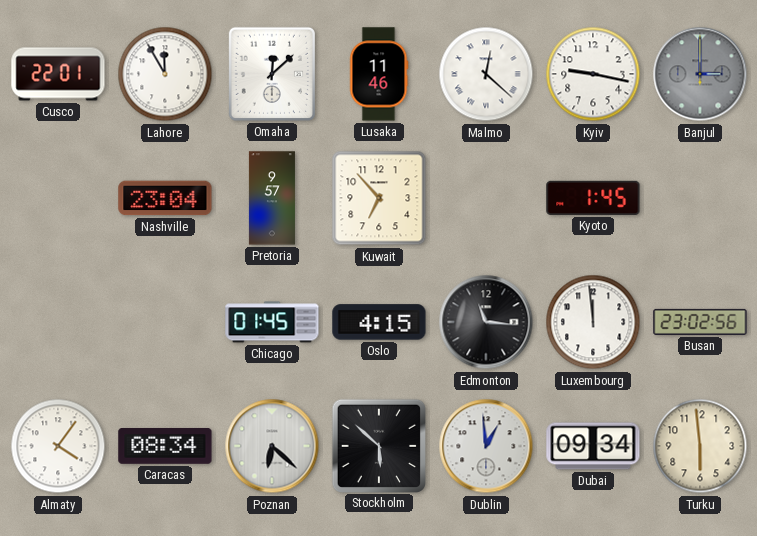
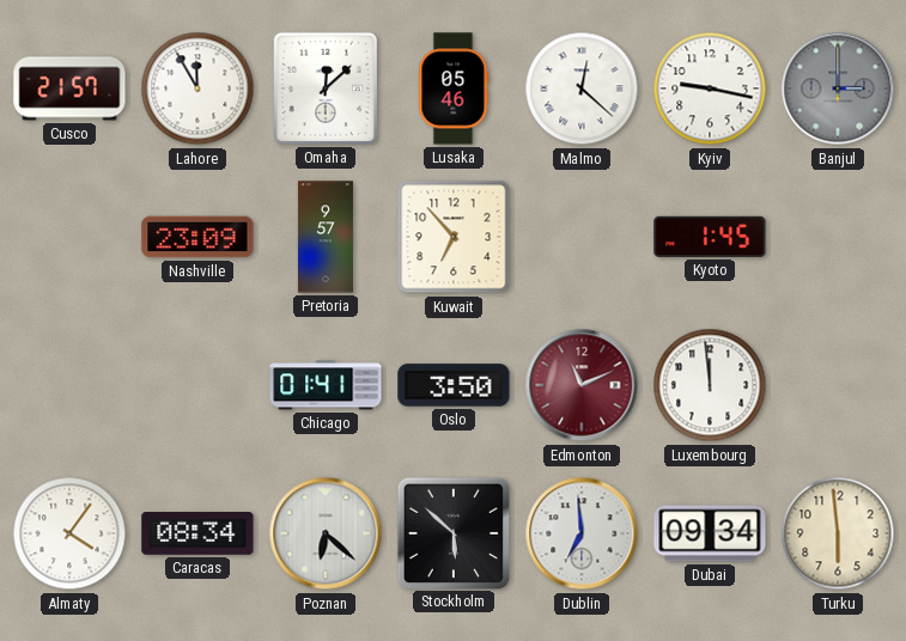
Cusco: 22:01 -> 21:57 (69, 88)
Lusaka: 11:46 -> 05:46 (454, 88)
Nashville: 23:04 -> 23:09 (197, 237)
Chicago: 01:45 -> 01:41 (326, 385)
Oslo: 4:15 -> 3:50 (454, 385)
Edmonton: 11:16 -> 11:11 (582, 385)
Edmonton dial: black -> burgundy (582, 385)
Busan: 23:02 -> none (700, 322)
Dublin: 12:59 -> 6:59 (582, 533)
